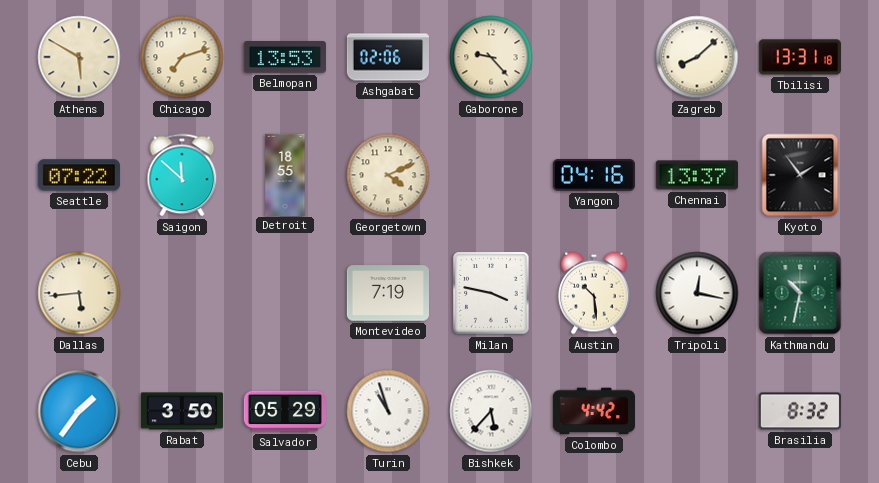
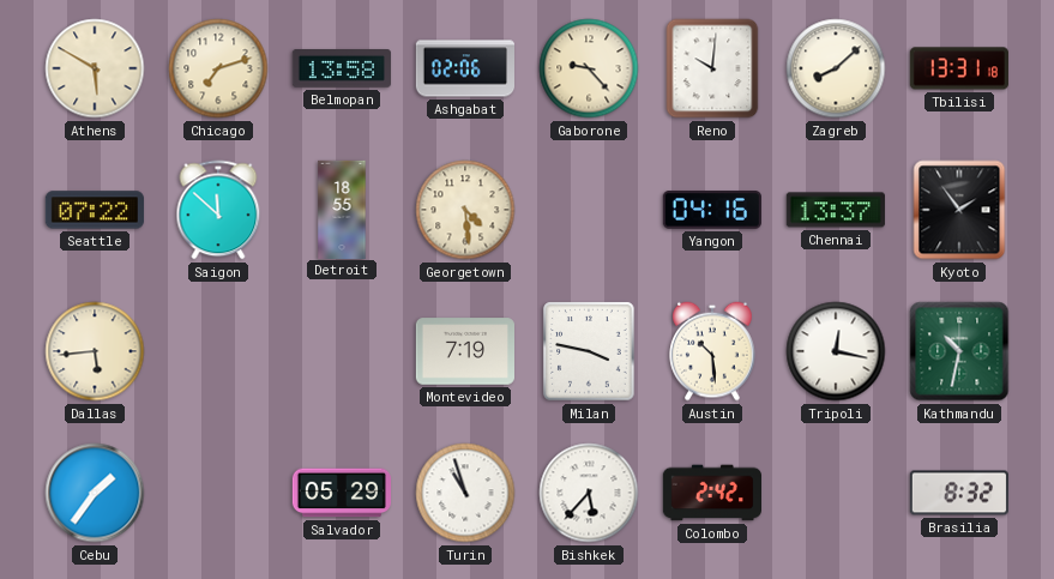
Belmopan: 13:53 -> 13:58 (342, 70)
Reno: none -> 10:01 (712, 68)
Georgetown: 4:11 -> 4:29 (465, 210)
Rabat: 3:50 -> none (182, 411)
Colombo: 4:42 -> 2:42 (711, 493)
